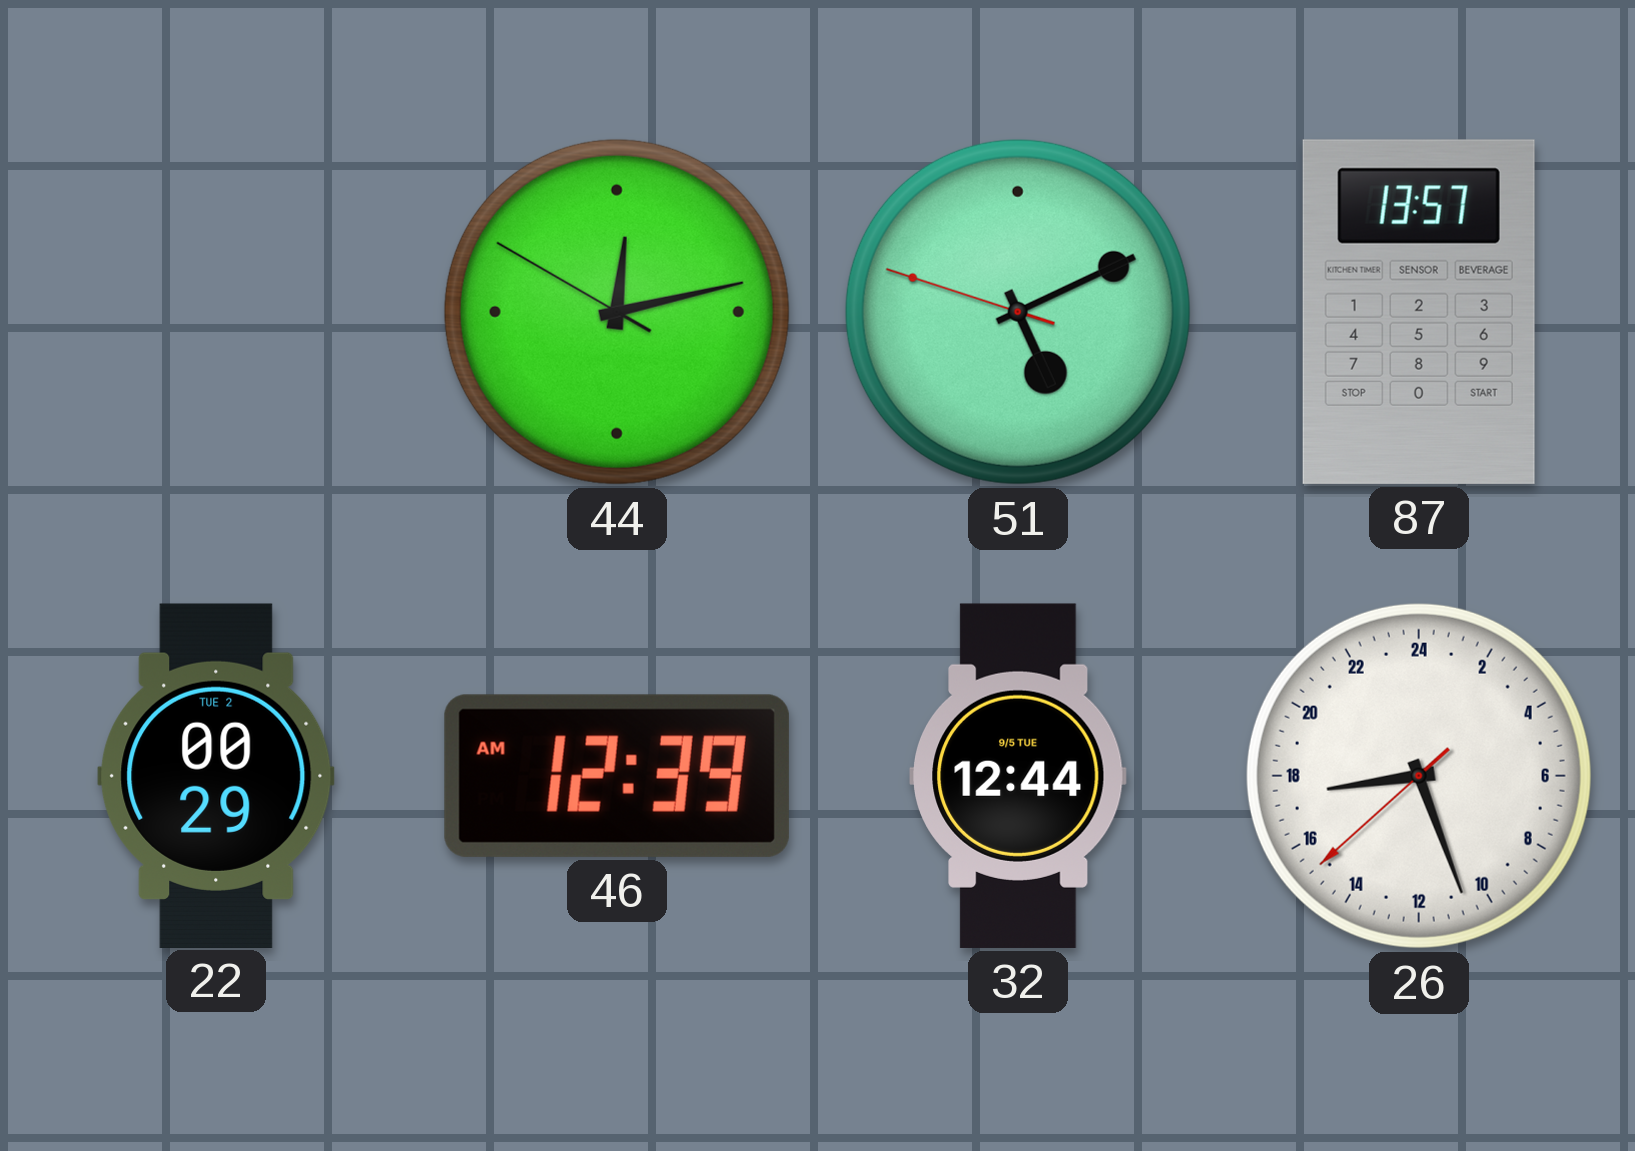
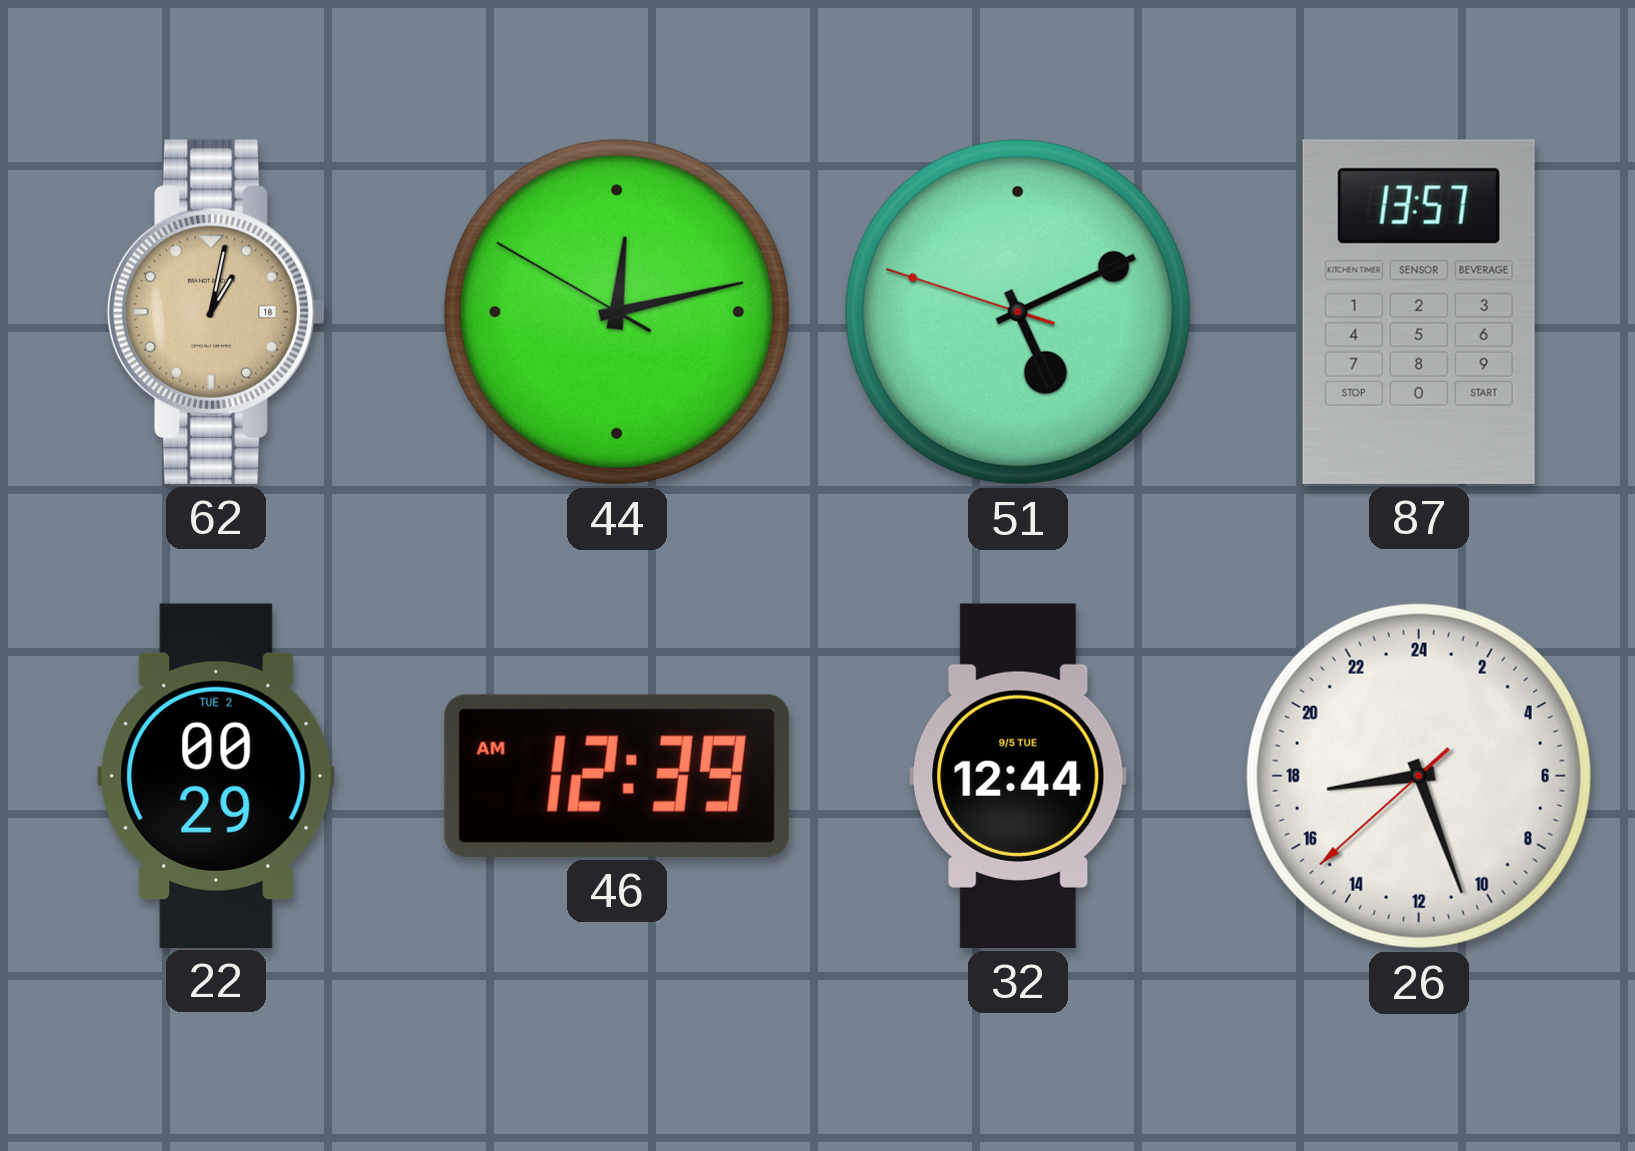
62: none -> 1:02 (216, 312)
